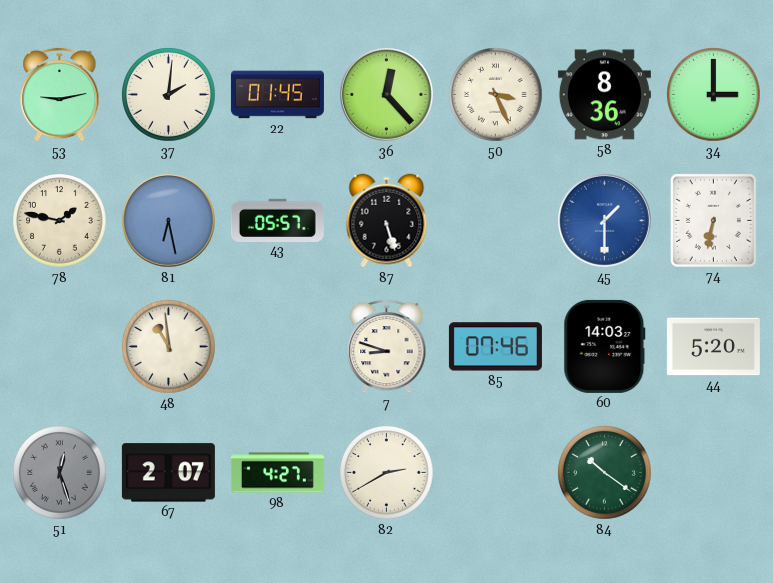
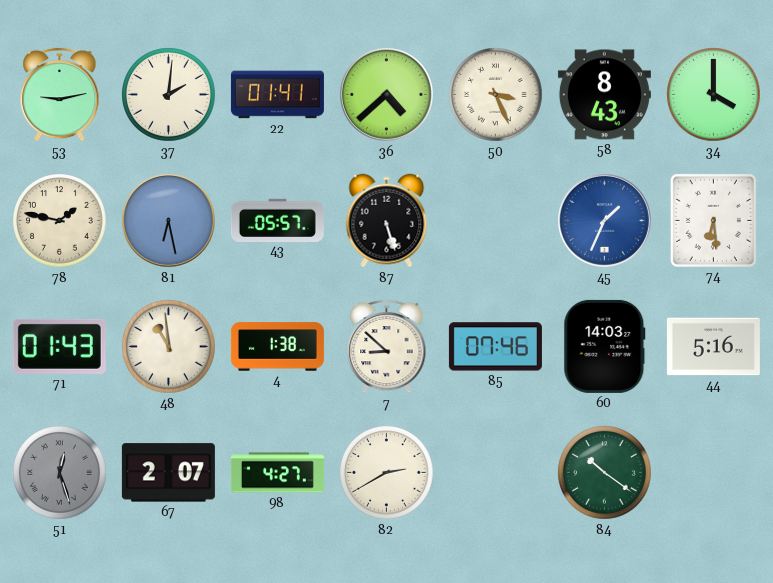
22: 01:45 -> 01:41 (277, 95)
36: 12:23 -> 4:38 (386, 94)
58: 8:36 -> 8:43 (604, 95)
34: 3:00 -> 4:00 (714, 95)
45: 1:30 -> 1:34 (604, 220)
74: 6:32 -> 6:29 (713, 220)
71: none -> 01:43 (59, 346)
4: none -> 1:38 (277, 347)
7: 8:48 -> 8:52 (387, 346)
44: 5:20 -> 5:16 (713, 347)
